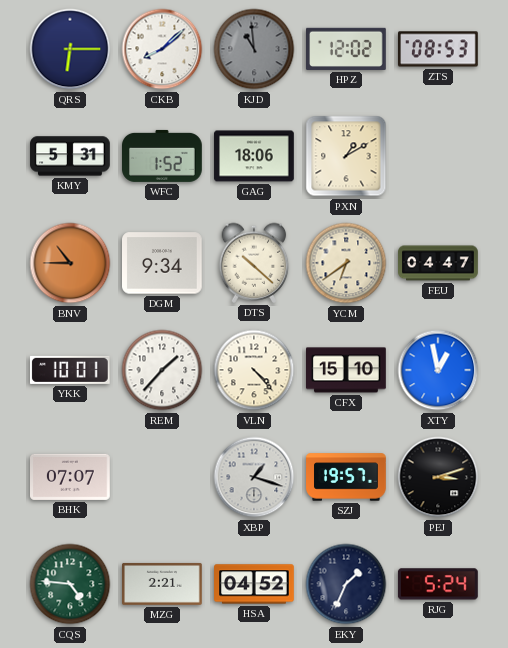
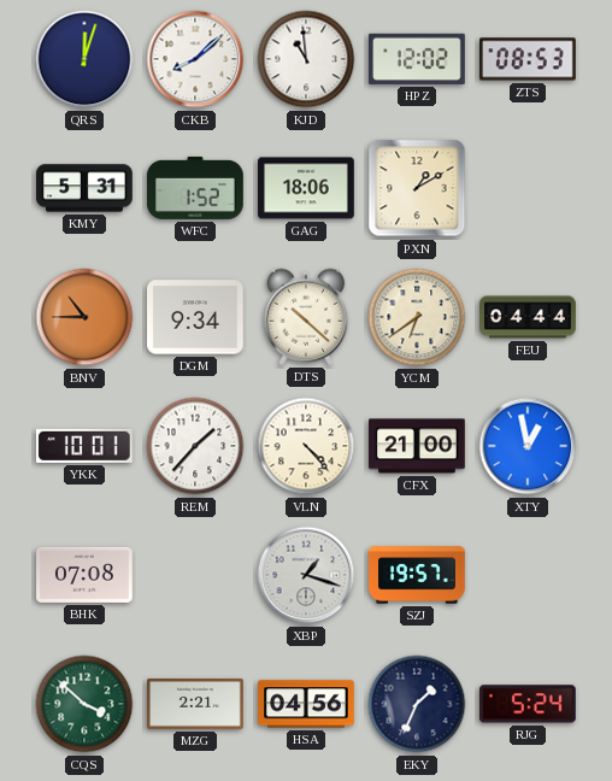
QRS: 6:15 -> 12:03 (84, 59)
KJD dial: grey -> white (306, 59)
FEU: 04:47 -> 04:44 (528, 317)
CFX: 15:10 -> 21:00 (418, 446)
BHK: 07:07 -> 07:08 (86, 575)
PEJ: 3:12 -> none (438, 477)
CQS: 4:46 -> 3:52 (84, 704)
HSA: 04:52 -> 04:56 (306, 704)
